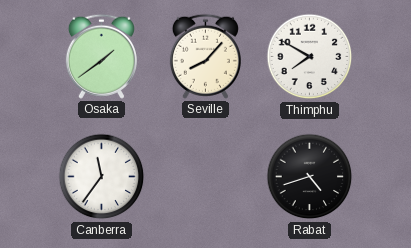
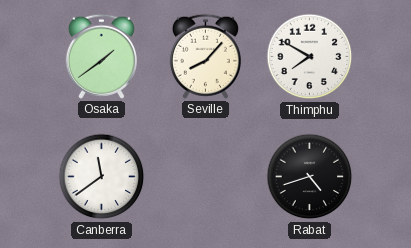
Canberra: 11:36 -> 11:39 (102, 177)
